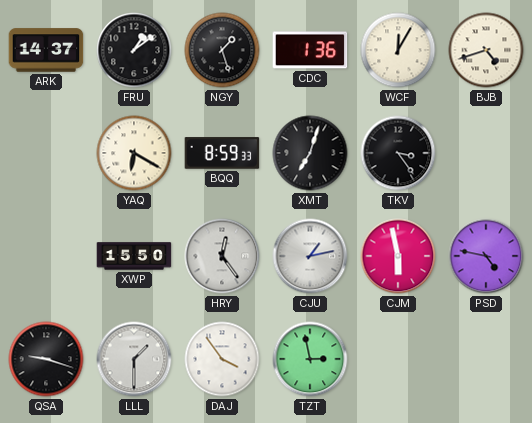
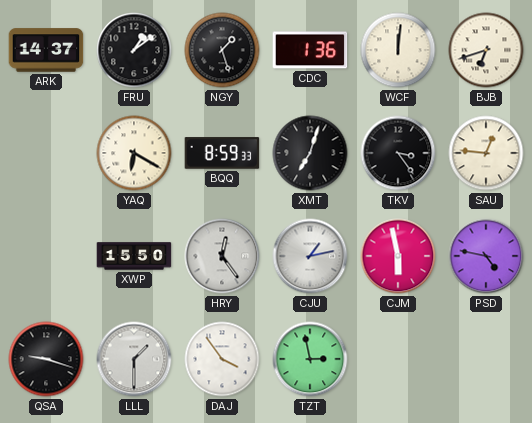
WCF: 12:05 -> 12:01 (398, 50)
BJB: 4:42 -> 6:42 (486, 50)
SAU: none -> 12:46 (486, 153)
